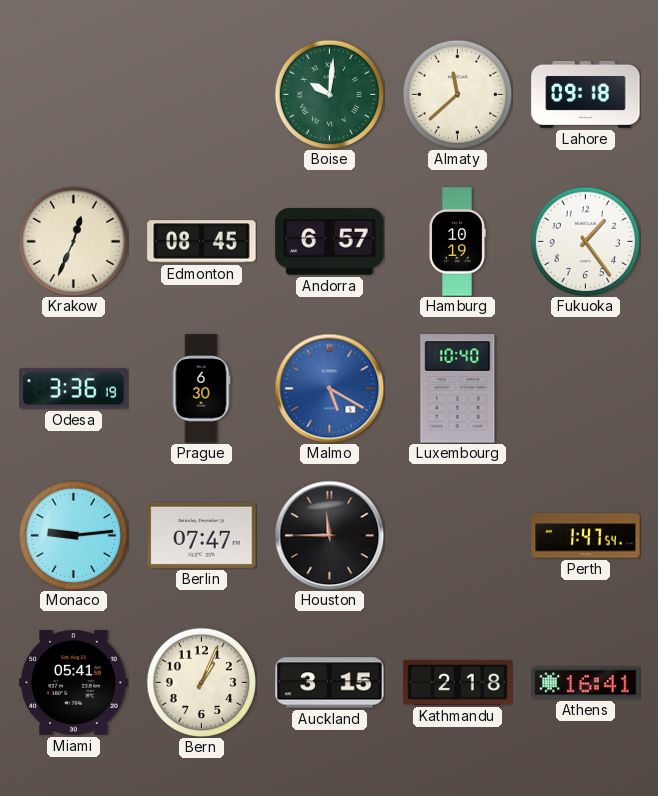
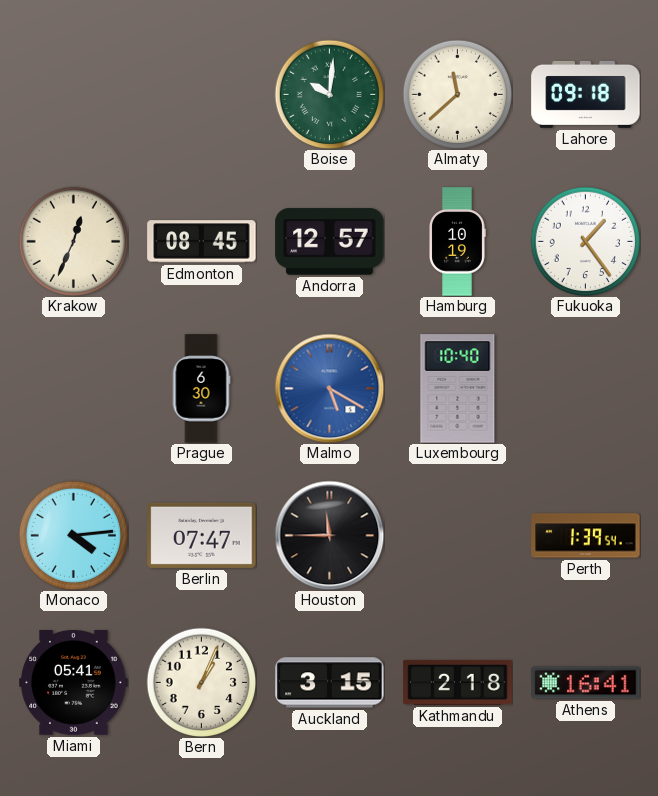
Andorra: 6:57 -> 12:57 (330, 242)
Odesa: 3:36 -> none (74, 389)
Monaco: 9:14 -> 4:14 (73, 535)
Perth: 1:47 -> 1:39 (586, 536)
